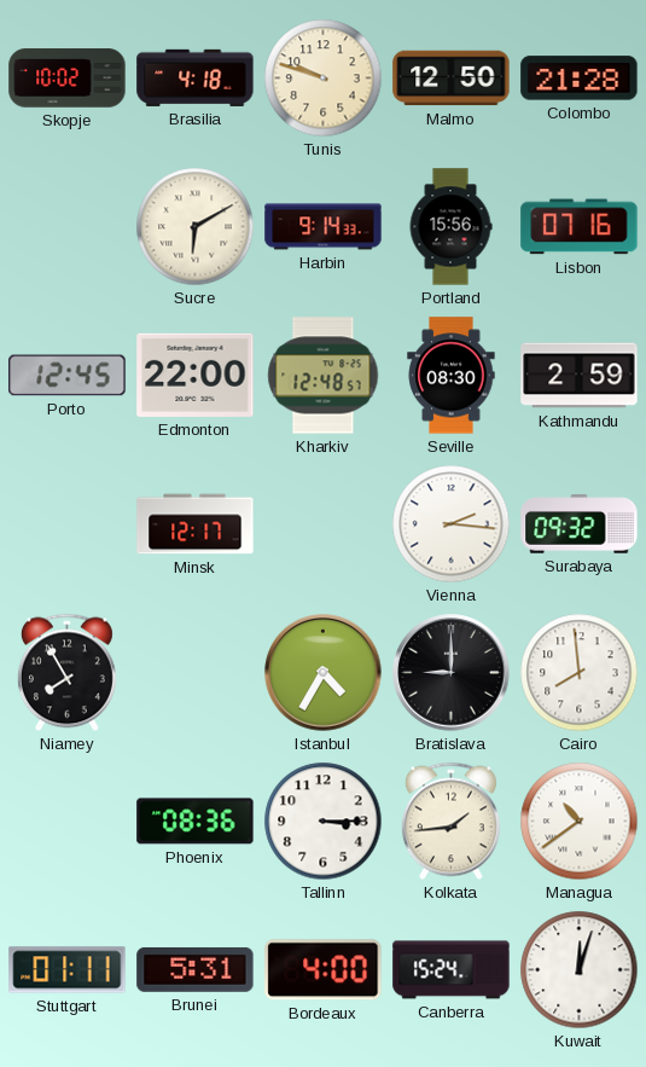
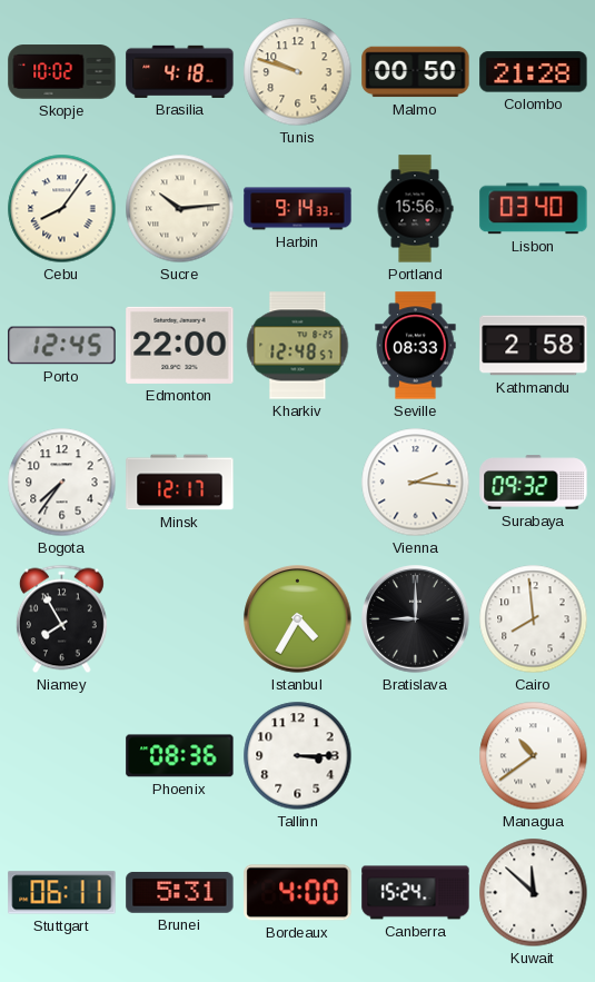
Malmo: 12:50 -> 00:50 (416, 72)
Cebu: none -> 8:06 (62, 209)
Sucre: 6:10 -> 10:14 (180, 209)
Lisbon: 07:16 -> 03:40 (534, 209)
Seville: 08:30 -> 08:33 (416, 346)
Kathmandu: 2:59 -> 2:58 (534, 346)
Bogota: none -> 7:36 (62, 483)
Kolkata: 1:44 -> none (450, 822)
Stuttgart: 01:11 -> 06:11 (62, 893)
Kuwait: 12:03 -> 11:52 (534, 893)
